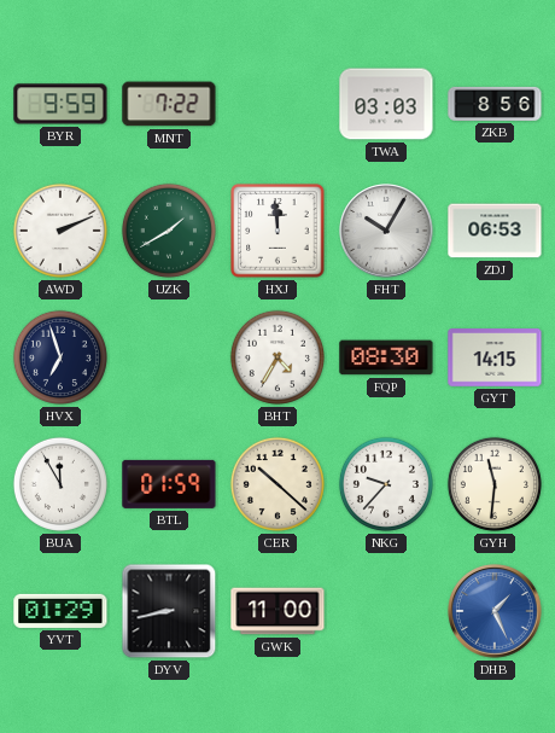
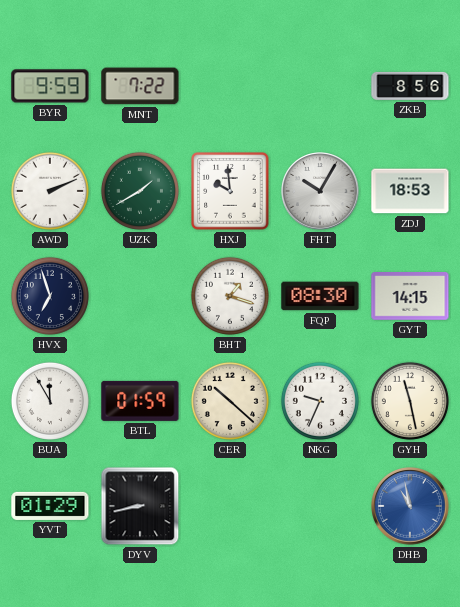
TWA: 03:03 -> none (386, 104)
HXJ: 11:59 -> 9:59 (230, 191)
ZDJ: 06:53 -> 18:53 (410, 191)
BHT: 4:35 -> 1:18 (230, 296)
NKG: 9:37 -> 9:34 (320, 401)
GYH: 11:31 -> 11:28 (410, 401)
GWK: 11:00 -> none (277, 611)
DHB: 1:26 -> 10:58 (410, 506)
